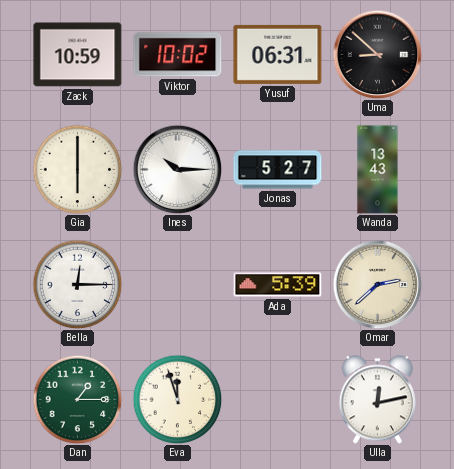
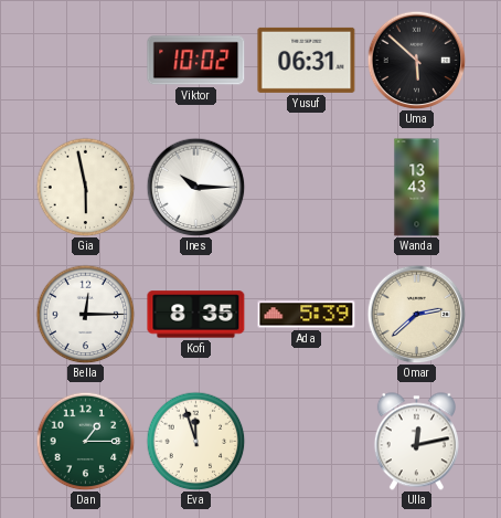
Zack: 10:59 -> none (78, 55)
Uma: 8:52 -> 5:52 (416, 60)
Gia: 6:00 -> 5:58 (85, 187)
Jonas: 5:27 -> none (278, 170)
Kofi: none -> 8:35 (196, 315)
